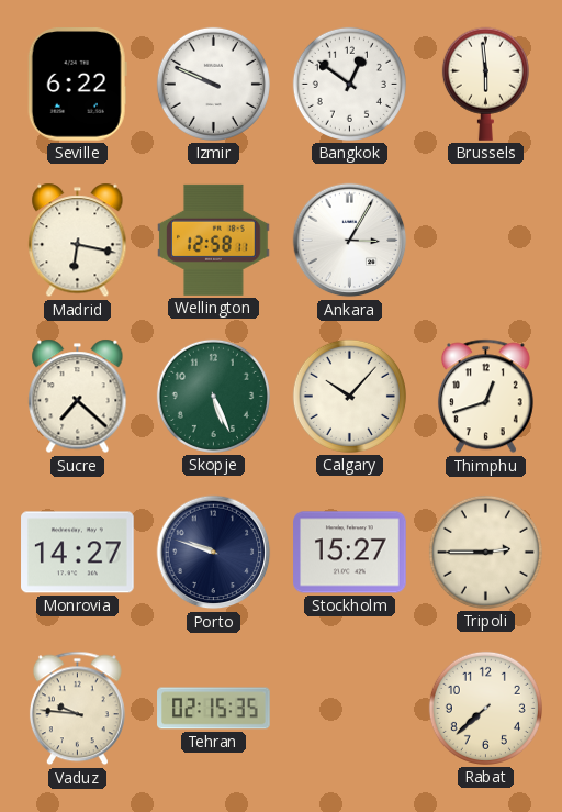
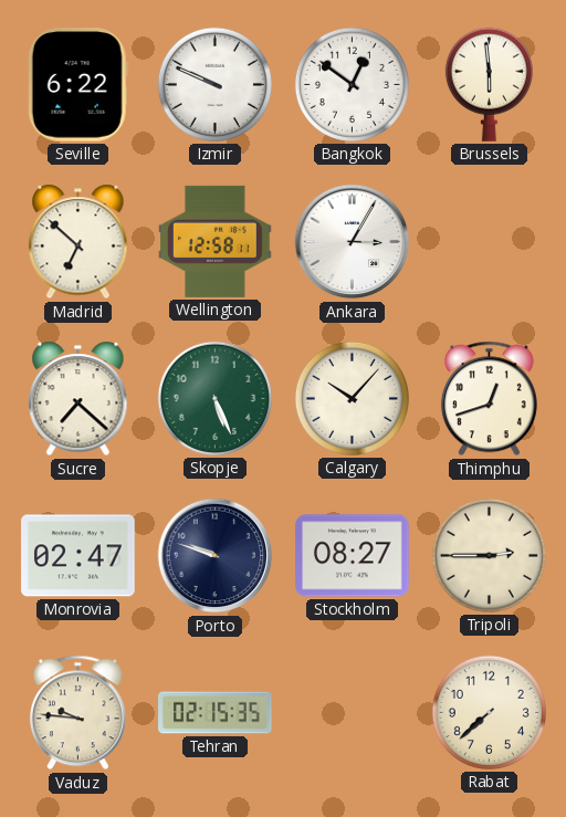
Madrid: 6:17 -> 6:52 (78, 242)
Monrovia: 14:27 -> 02:47 (78, 556)
Stockholm: 15:27 -> 08:27 (353, 556)
